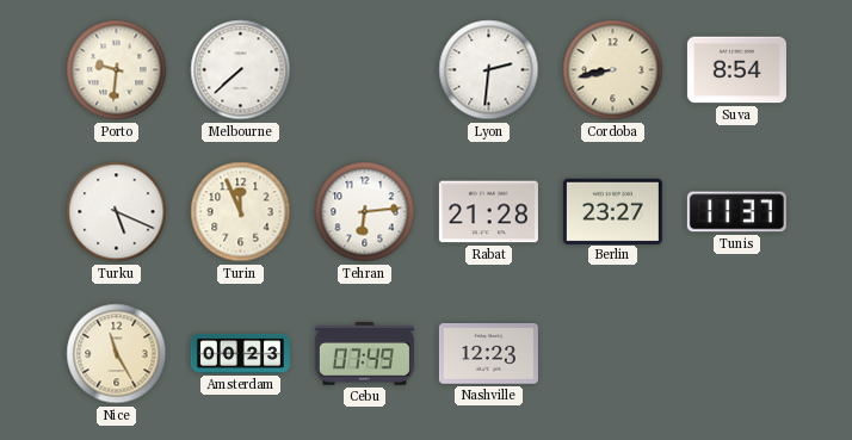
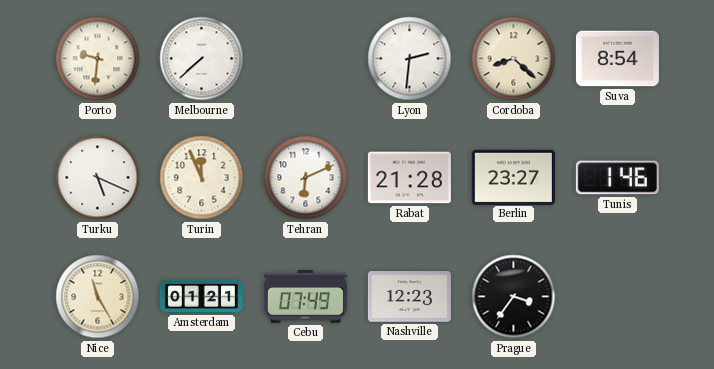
Cordoba: 8:43 -> 8:22 (514, 59)
Tehran: 6:14 -> 6:11 (306, 178)
Tunis: 11:37 -> 1:46 (617, 178)
Amsterdam: 00:23 -> 01:21 (201, 296)
Prague: none -> 3:36 (514, 297)
